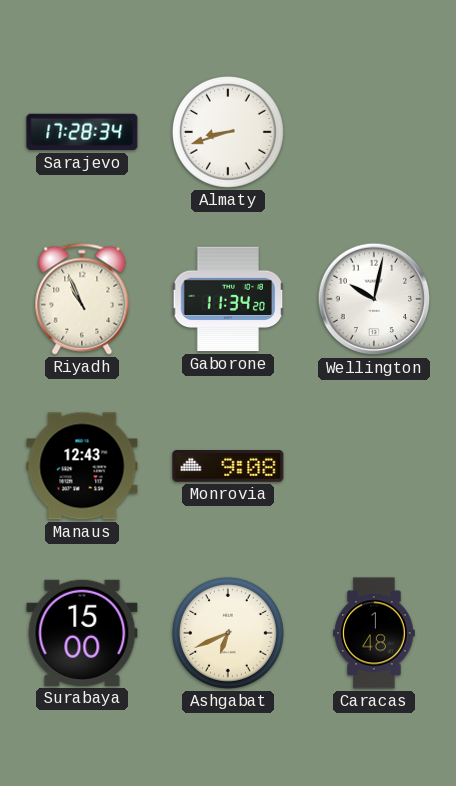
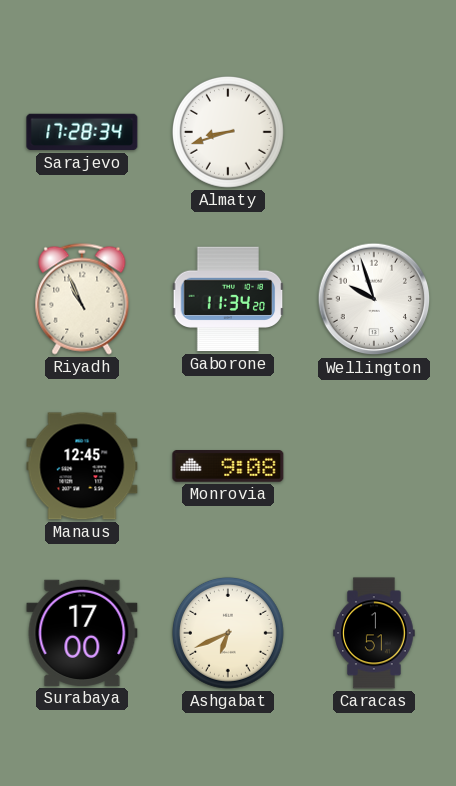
Wellington: 10:02 -> 9:57 (374, 299)
Manaus: 12:43 -> 12:45 (82, 466)
Surabaya: 15:00 -> 17:00 (82, 633)
Caracas: 1:48 -> 1:51 (374, 633)
